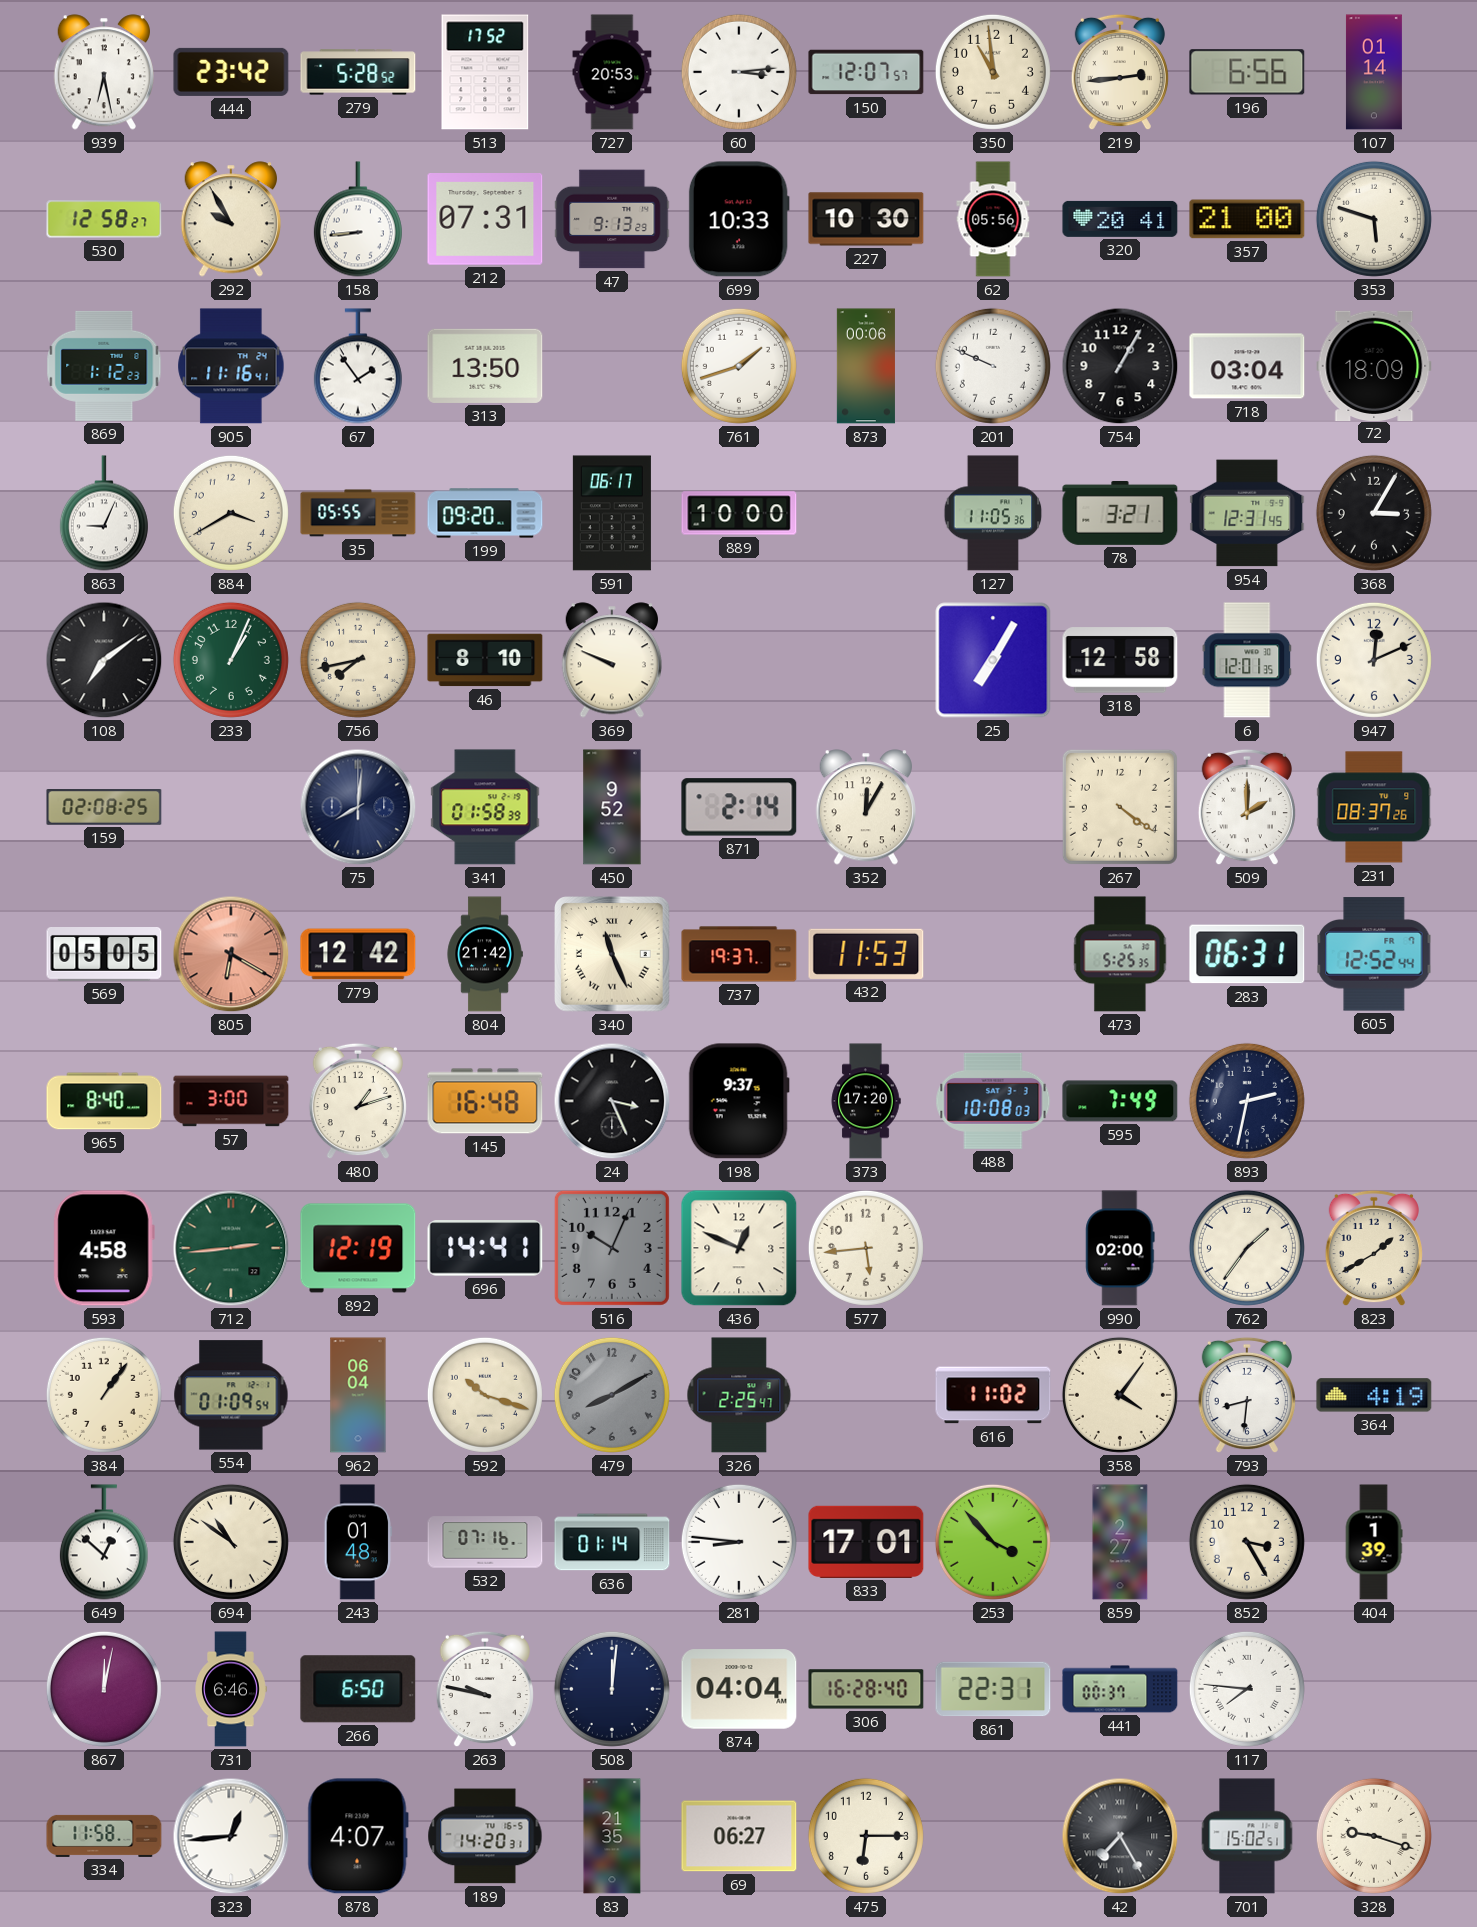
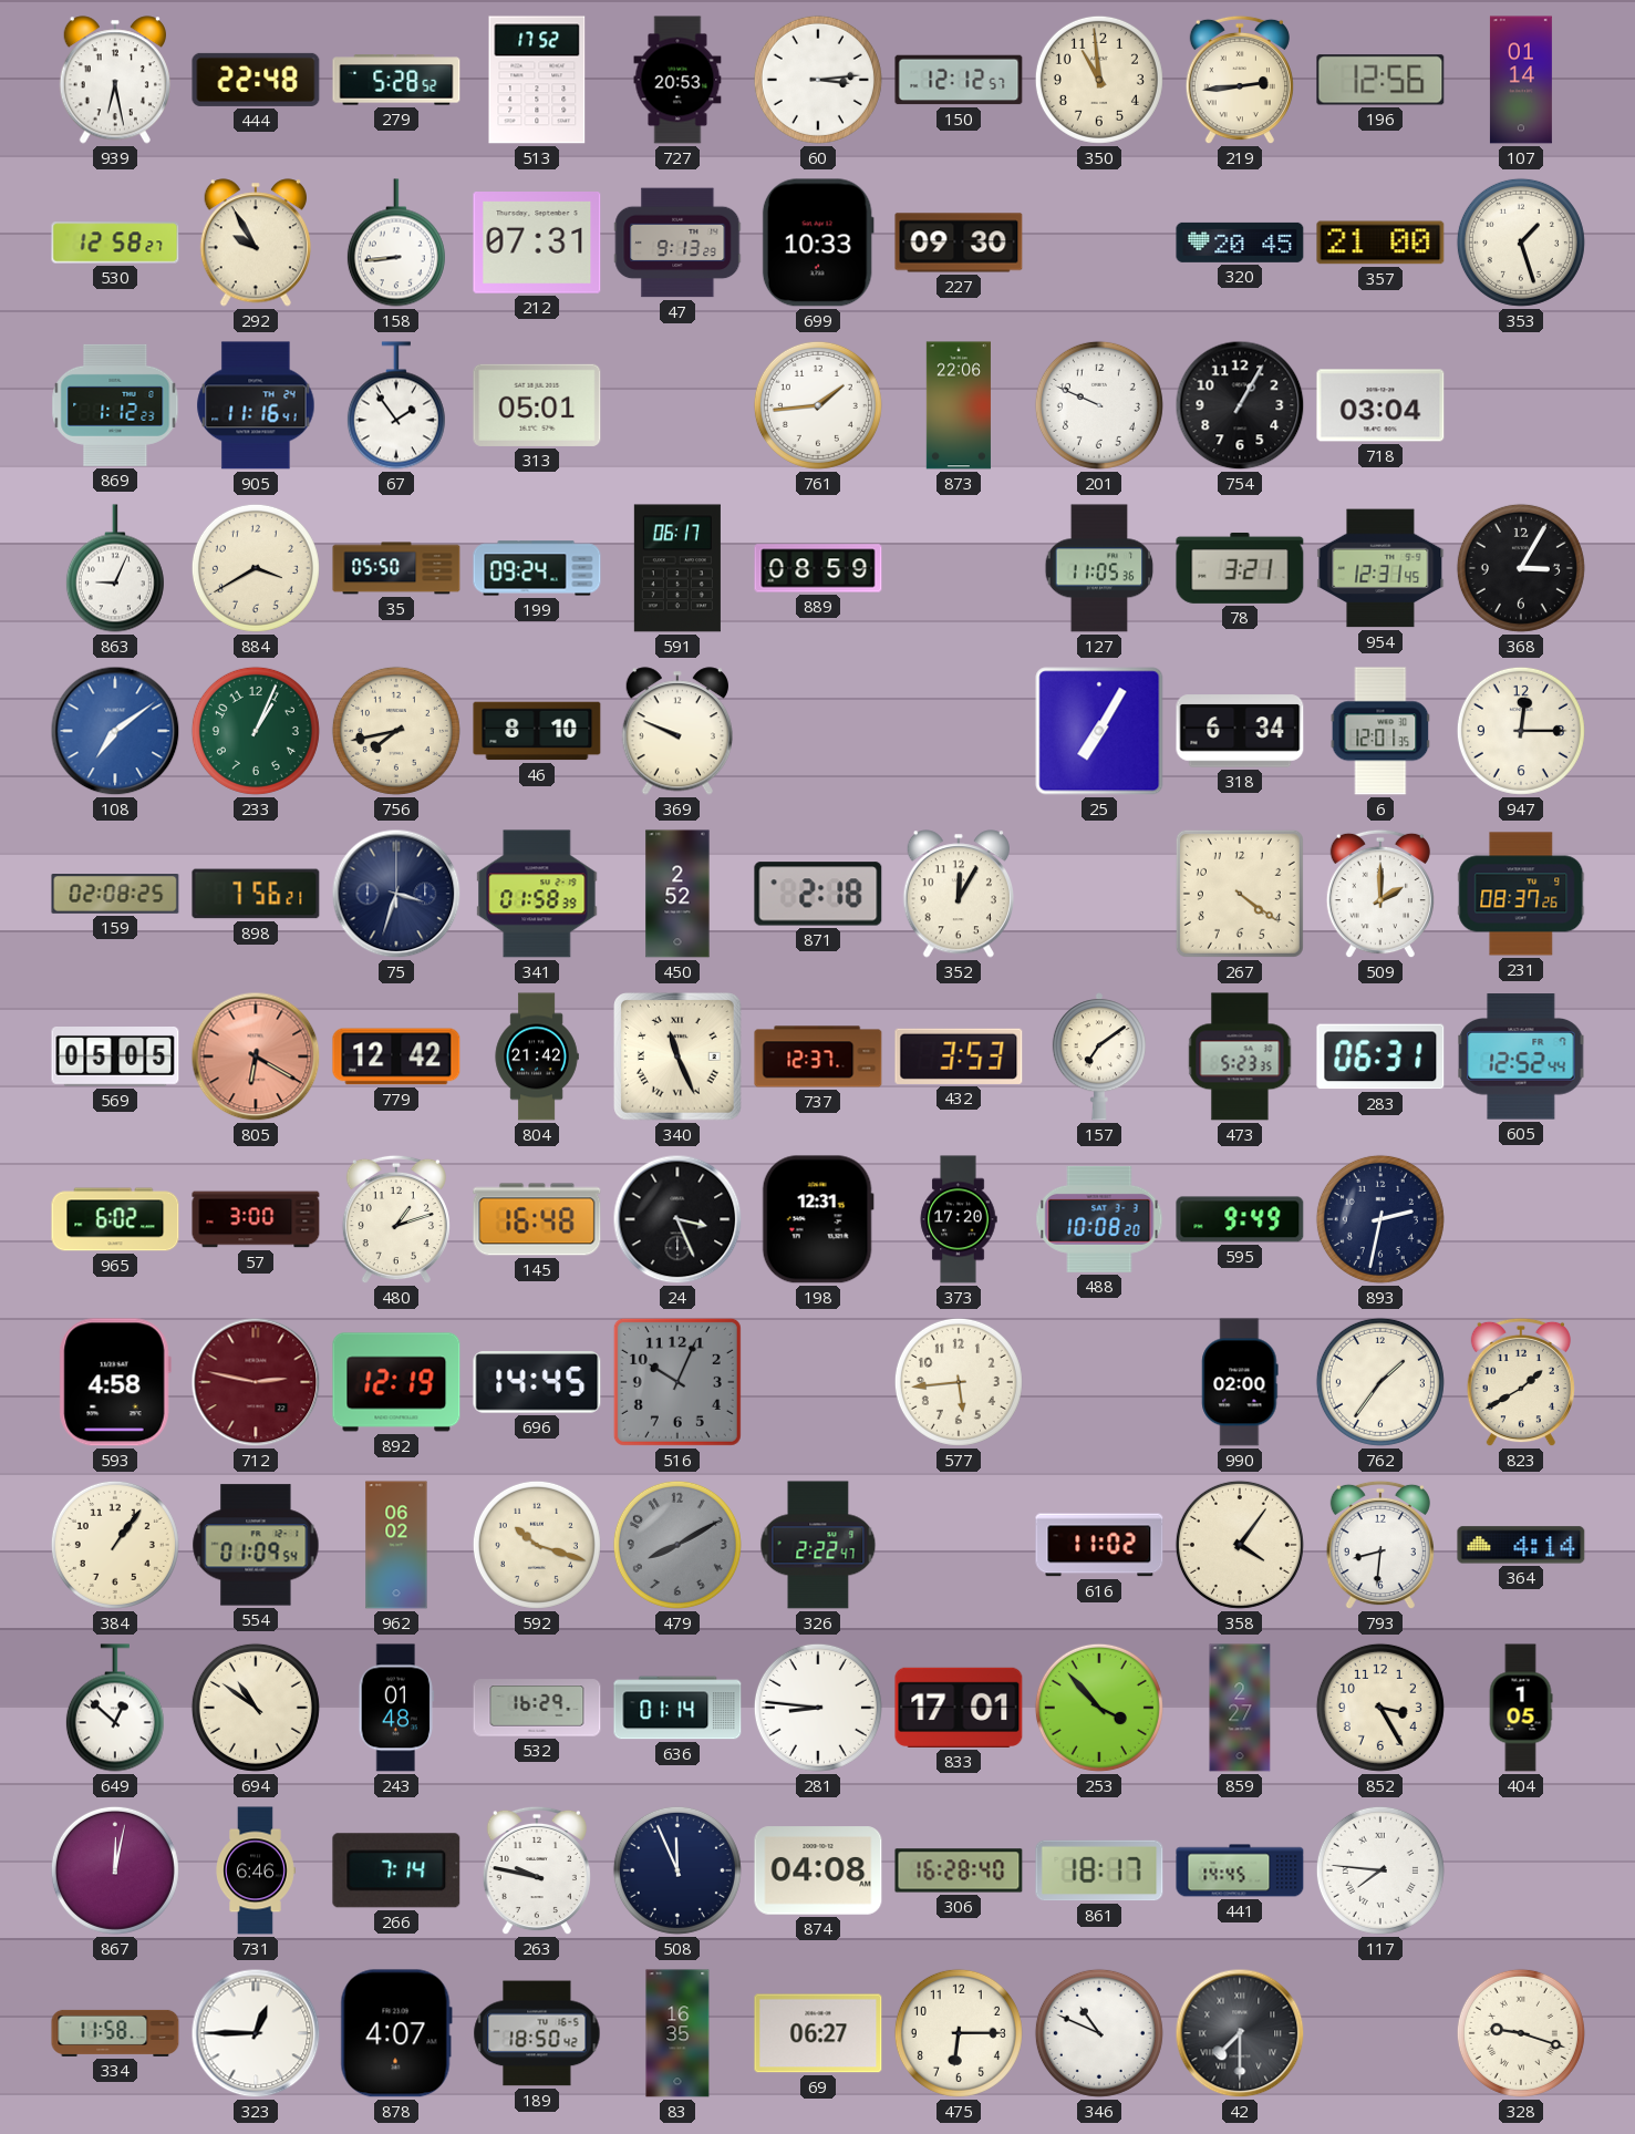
444: 23:42 -> 22:48 (256, 80)
150: 12:07 -> 12:12 (959, 80)
196: 6:56 -> 12:56 (1380, 80)
227: 10:30 -> 09:30 (959, 243)
62: 05:56 -> none (993, 219)
320: 20:41 -> 20:45 (1240, 243)
353: 5:48 -> 1:27 (1521, 243)
313: 13:50 -> 05:01 (537, 405)
761: 1:42 -> 1:44 (818, 405)
873: 00:06 -> 22:06 (959, 405)
72: 18:09 -> none (1374, 365)
35: 05:55 -> 05:50 (396, 568)
199: 09:20 -> 09:24 (537, 568)
889: 10:00 -> 08:59 (818, 568)
108 dial: black -> blue (115, 731)
318: 12:58 -> 6:34 (1240, 731)
947: 12:11 -> 12:15 (1521, 731)
898: none -> 7:56 (256, 894)
75: 8:01 -> 3:33 (396, 894)
450: 9:52 -> 2:52 (677, 894)
871: 2:14 -> 2:18 (818, 894)
737: 19:37 -> 12:37 (818, 1056)
432: 11:53 -> 3:53 (959, 1056)
157: none -> 7:09 (1099, 1056)
473: 5:25 -> 5:23 (1240, 1056)
965: 8:40 -> 6:02 (115, 1219)
198: 9:37 -> 12:31 (818, 1219)
488: 10:08:03 -> 10:08:20 (1099, 1219)
595: 7:49 -> 9:49 (1240, 1219)
712: 2:44 -> 2:47 (256, 1382)
712 dial: green -> burgundy (256, 1382)
696: 14:41 -> 14:45 (537, 1382)
436: 12:49 -> none (739, 1248)
962: 06:04 -> 06:02 (396, 1545)
326: 2:25 -> 2:22 (818, 1545)
364: 4:19 -> 4:14 (1521, 1545)
532: 07:16 -> 16:29 (537, 1708)
404: 1:39 -> 1:05 (1521, 1708)
266: 6:50 -> 7:14 (396, 1870)
508: 12:01 -> 11:56 (677, 1870)
874: 04:04 -> 04:08 (818, 1870)
861: 22:31 -> 18:17 (1099, 1870)
441: 00:37 -> 14:45 (1240, 1870)
323: 12:44 -> 12:45 (256, 2033)
189: 14:20 -> 18:50 (537, 2033)
83: 21:35 -> 16:35 (677, 2033)
346: none -> 10:49 (1099, 2033)
42: 7:25 -> 7:30 (1240, 2033)
701: 15:02 -> none (1247, 1836)
